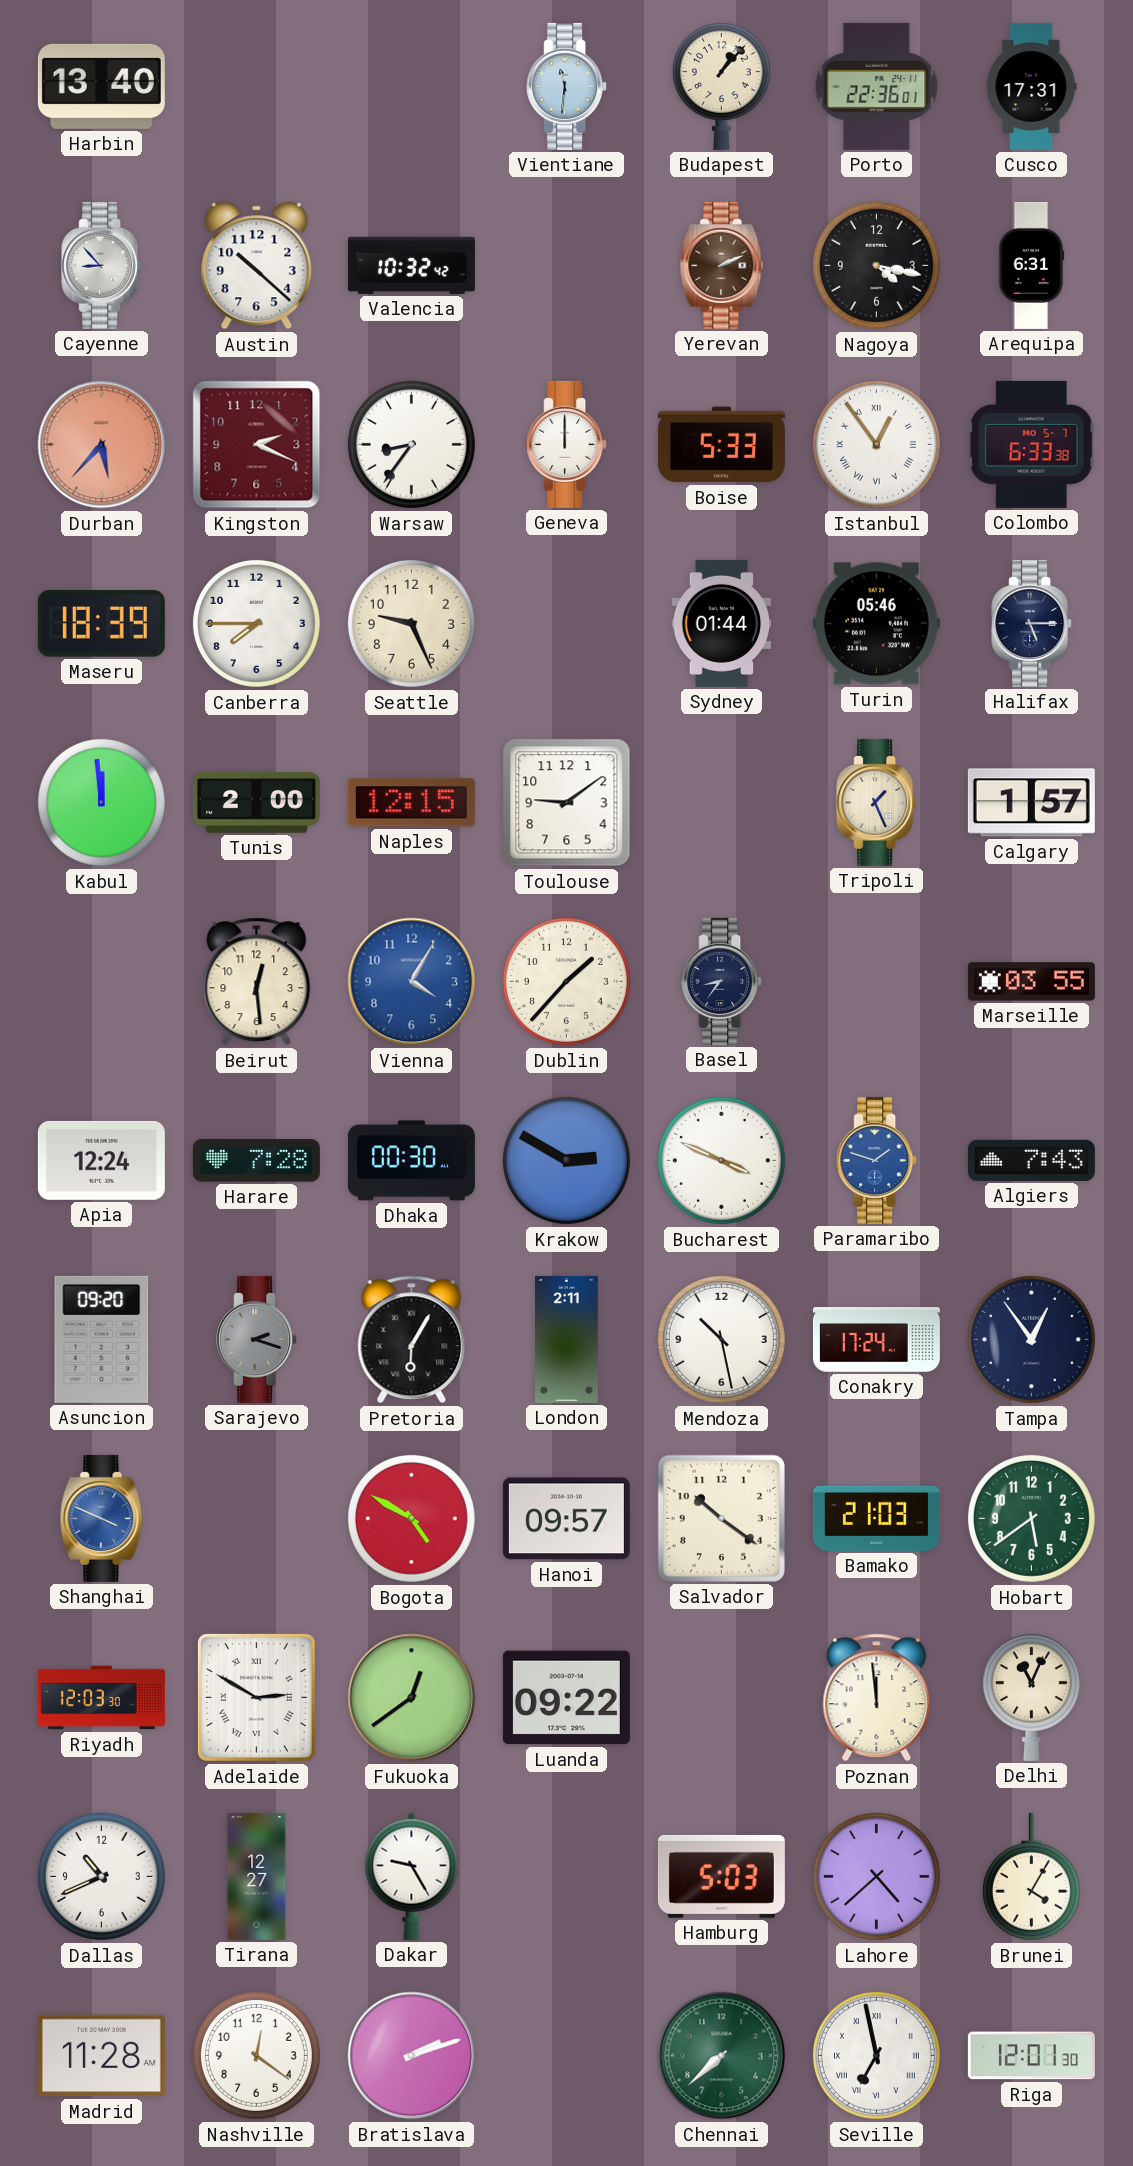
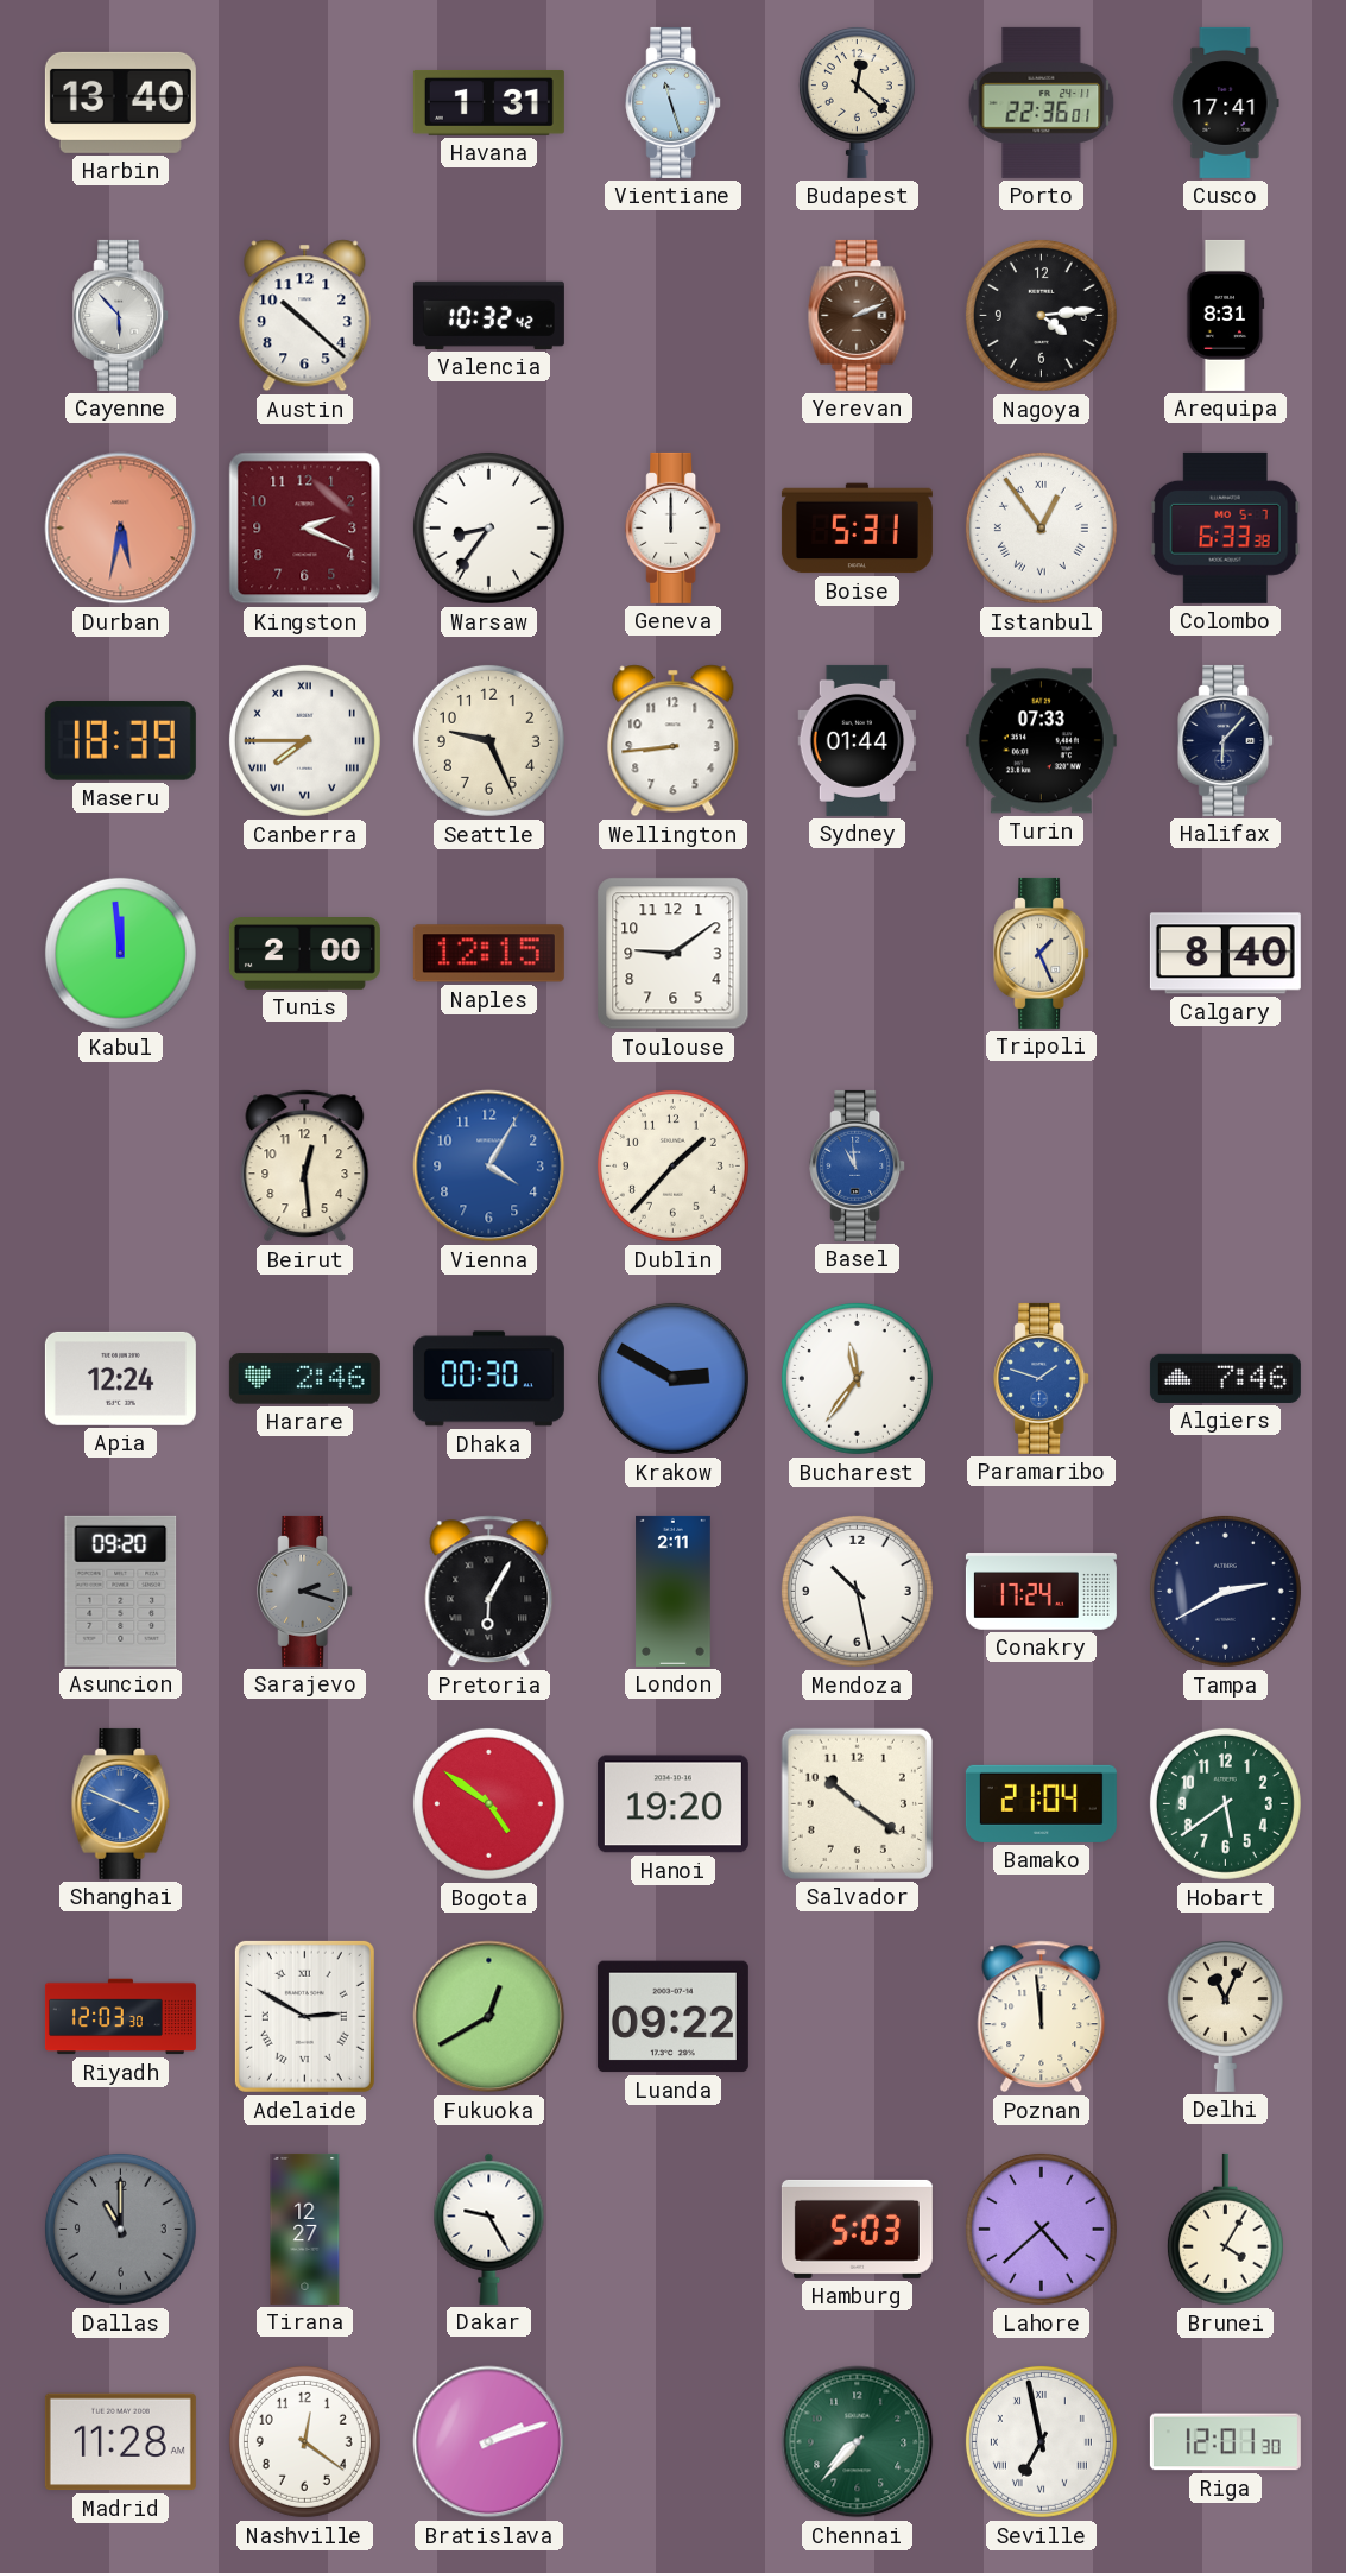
Havana: none -> 1:31 (488, 102)
Vientiane: 11:31 -> 11:27 (674, 102)
Budapest: 1:07 -> 12:22 (857, 102)
Cusco: 17:31 -> 17:41 (1226, 102)
Cayenne: 8:53 -> 5:53 (121, 315)
Nagoya: 4:17 -> 4:14 (1041, 315)
Arequipa: 6:31 -> 8:31 (1225, 315)
Durban: 5:37 -> 5:32 (121, 529)
Boise: 5:33 -> 5:31 (857, 529)
Canberra numerals: Arabic -> Roman (304, 740)
Wellington: none -> 8:44 (674, 741)
Turin: 05:46 -> 07:33 (1041, 741)
Halifax: 5:15 -> 6:07 (1226, 740)
Calgary: 1:57 -> 8:40 (1225, 954)
Basel: 8:36 -> 10:59 (858, 1165)
Basel dial: navy -> blue (858, 1165)
Marseille: 03:55 -> none (1031, 982)
Harare: 7:28 -> 2:46 (304, 1379)
Bucharest: 3:49 -> 11:36 (857, 1378)
Algiers: 7:43 -> 7:46 (1225, 1378)
Tampa: 12:54 -> 2:40 (1225, 1591)
Bogota: 4:50 -> 4:51 (488, 1803)
Hanoi: 09:57 -> 19:20 (672, 1804)
Bamako: 21:03 -> 21:04 (1041, 1803)
Fukuoka: 12:39 -> 12:40 (489, 2017)
Dallas: 10:41 -> 11:00 (120, 2229)
Dallas dial: white -> grey (120, 2229)
Chennai: 7:38 -> 7:37 (858, 2442)
